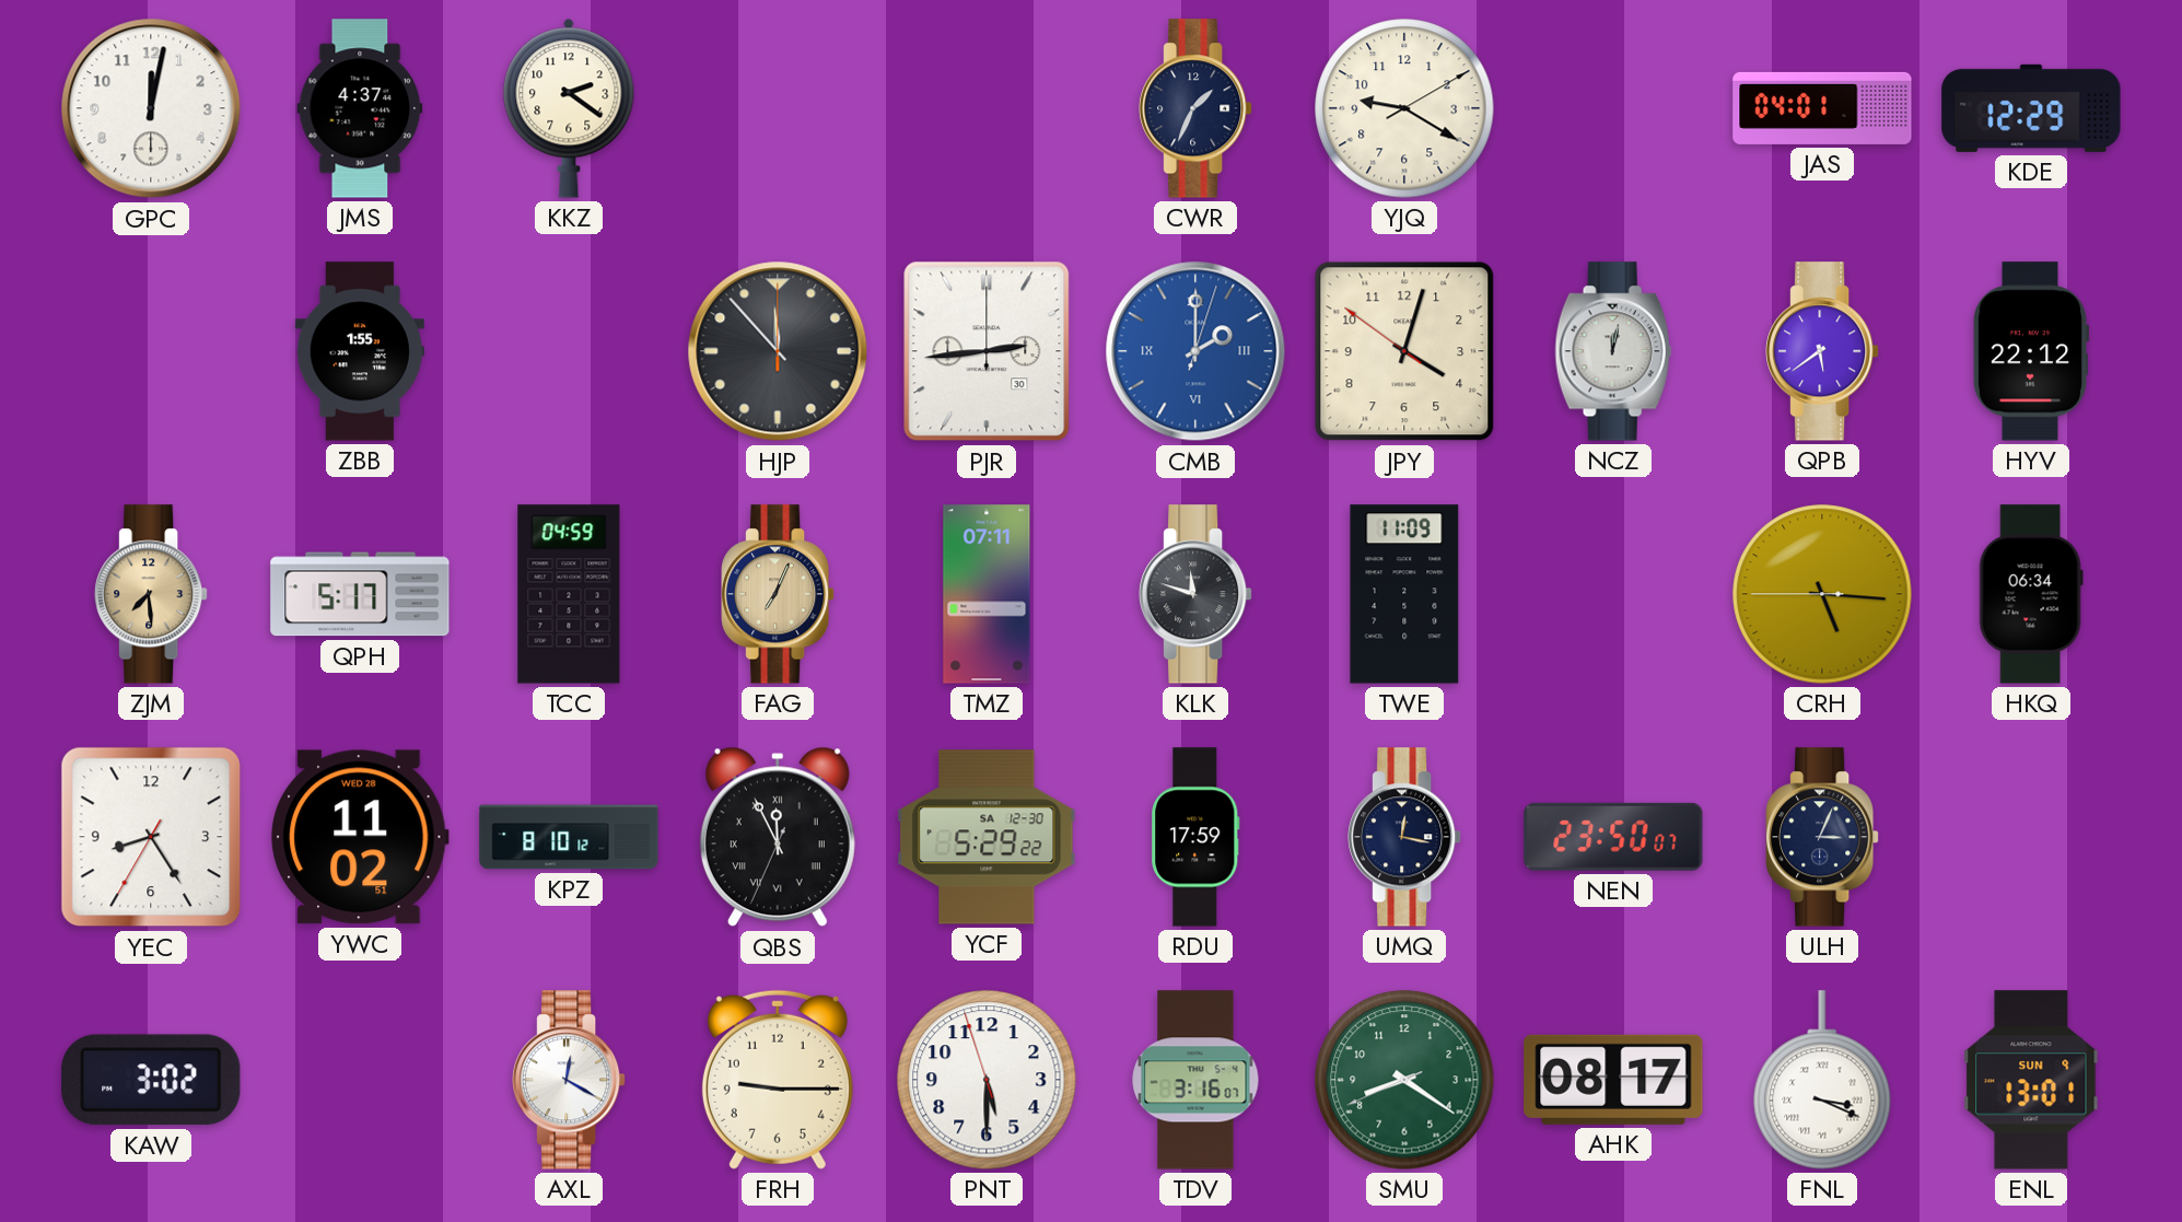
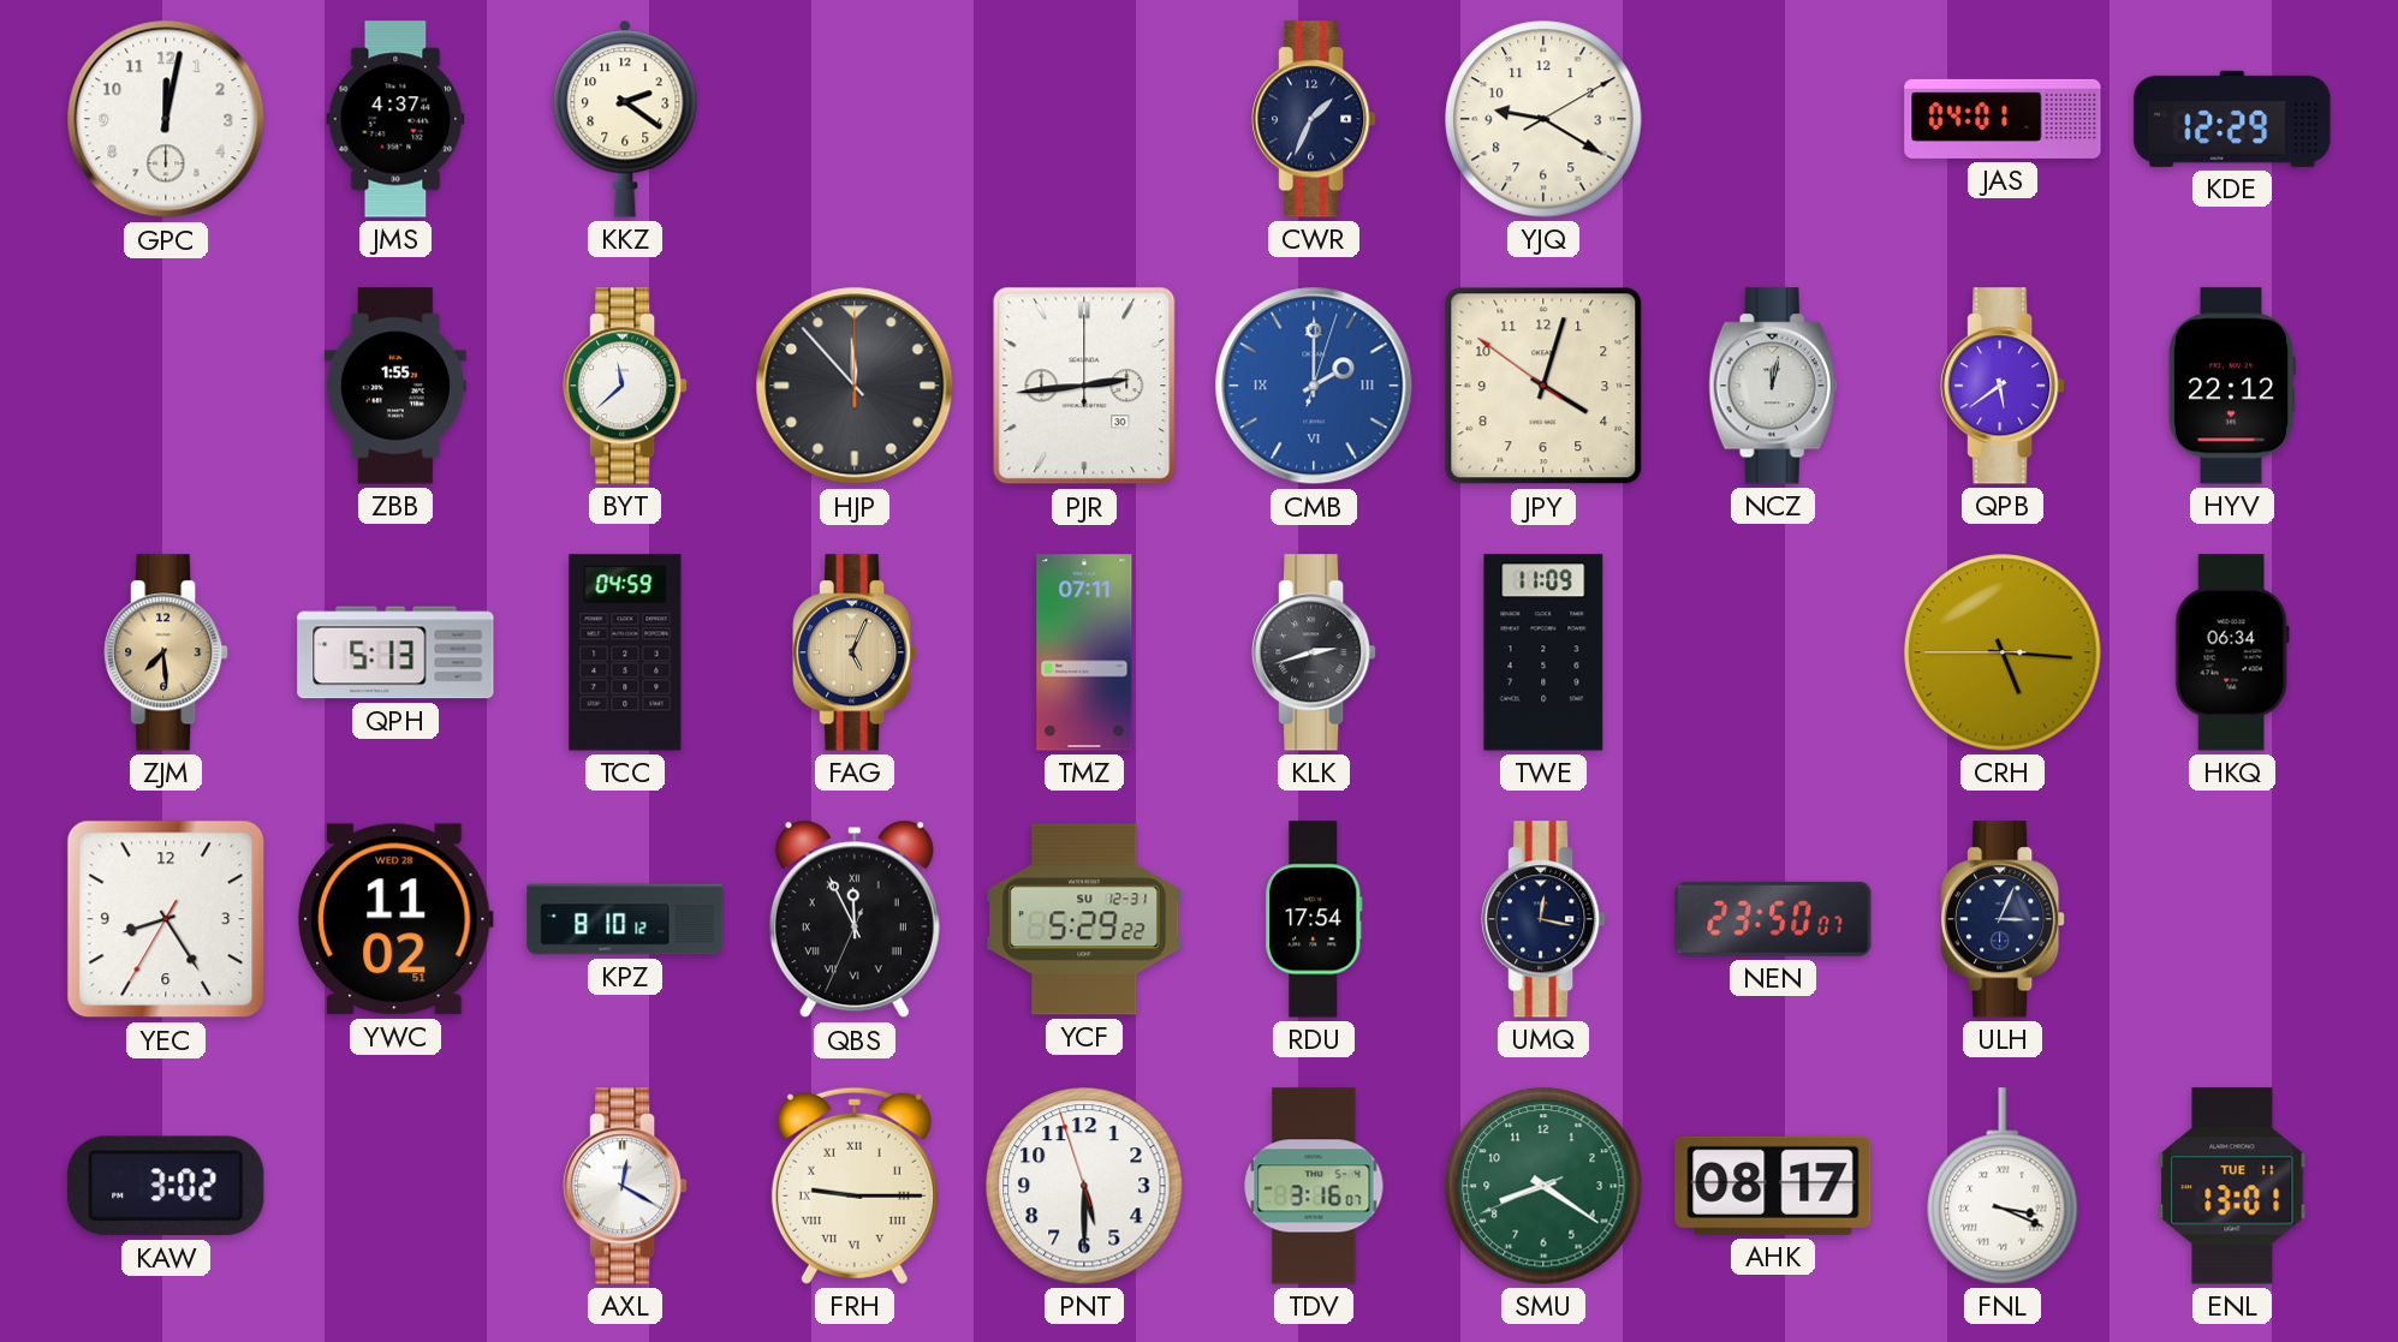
BYT: none -> 11:38 (625, 386)
QPH: 5:17 -> 5:13 (395, 652)
FAG: 7:04 -> 5:04 (855, 652)
KLK: 11:48 -> 2:42 (1314, 652)
YCF date: SA 12-30 -> SU 12-31 (1084, 919)
RDU: 17:59 -> 17:54 (1314, 919)
FRH numerals: Arabic -> Roman (855, 1186)
ENL date: SUN 9 -> TUE 11 (2232, 1186)
